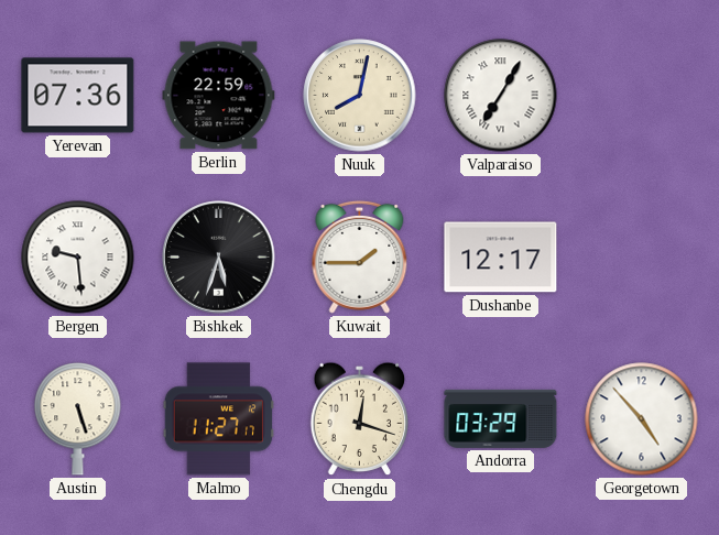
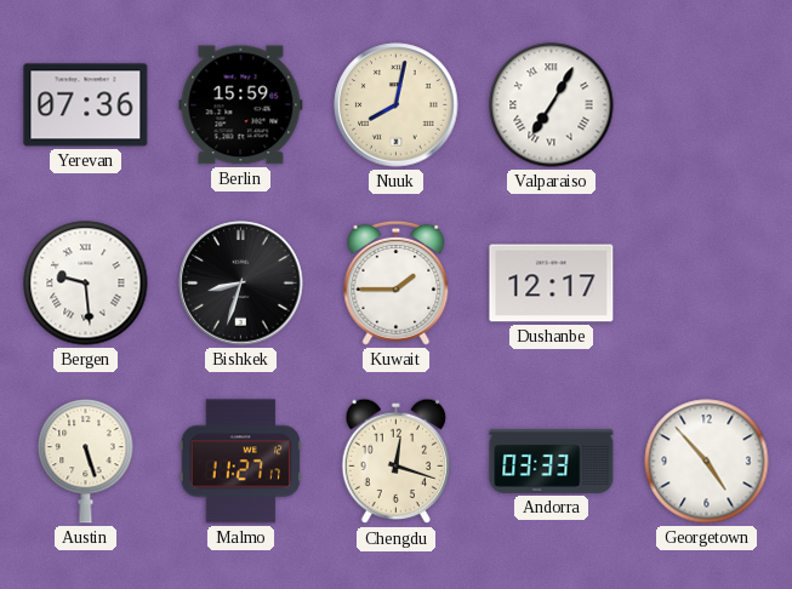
Berlin: 22:59 -> 15:59 (241, 105)
Bishkek: 5:33 -> 8:33 (241, 284)
Andorra: 03:29 -> 03:33 (552, 461)
